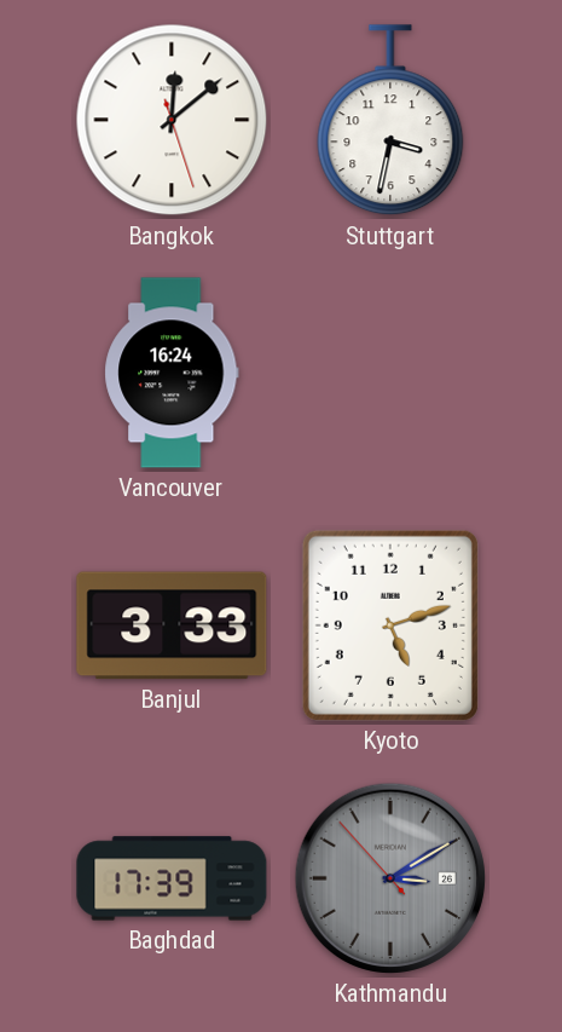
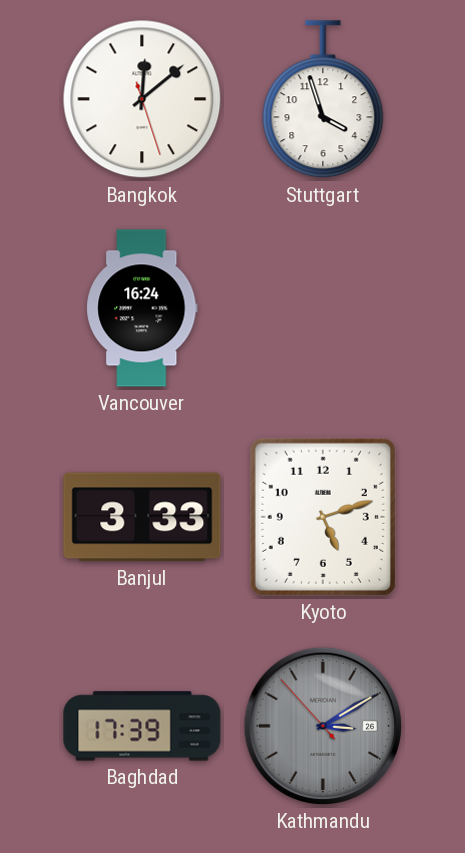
Stuttgart: 3:32 -> 3:57 (323, 100)
